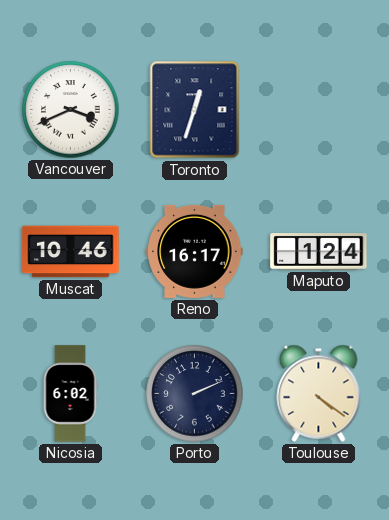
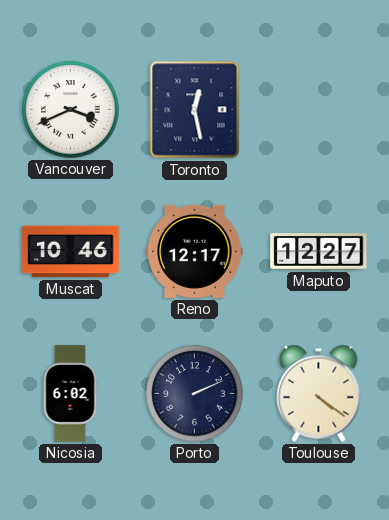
Toronto: 12:33 -> 12:28 (195, 110)
Reno: 16:17 -> 12:17 (195, 251)
Maputo: 1:24 -> 12:27 (319, 252)
